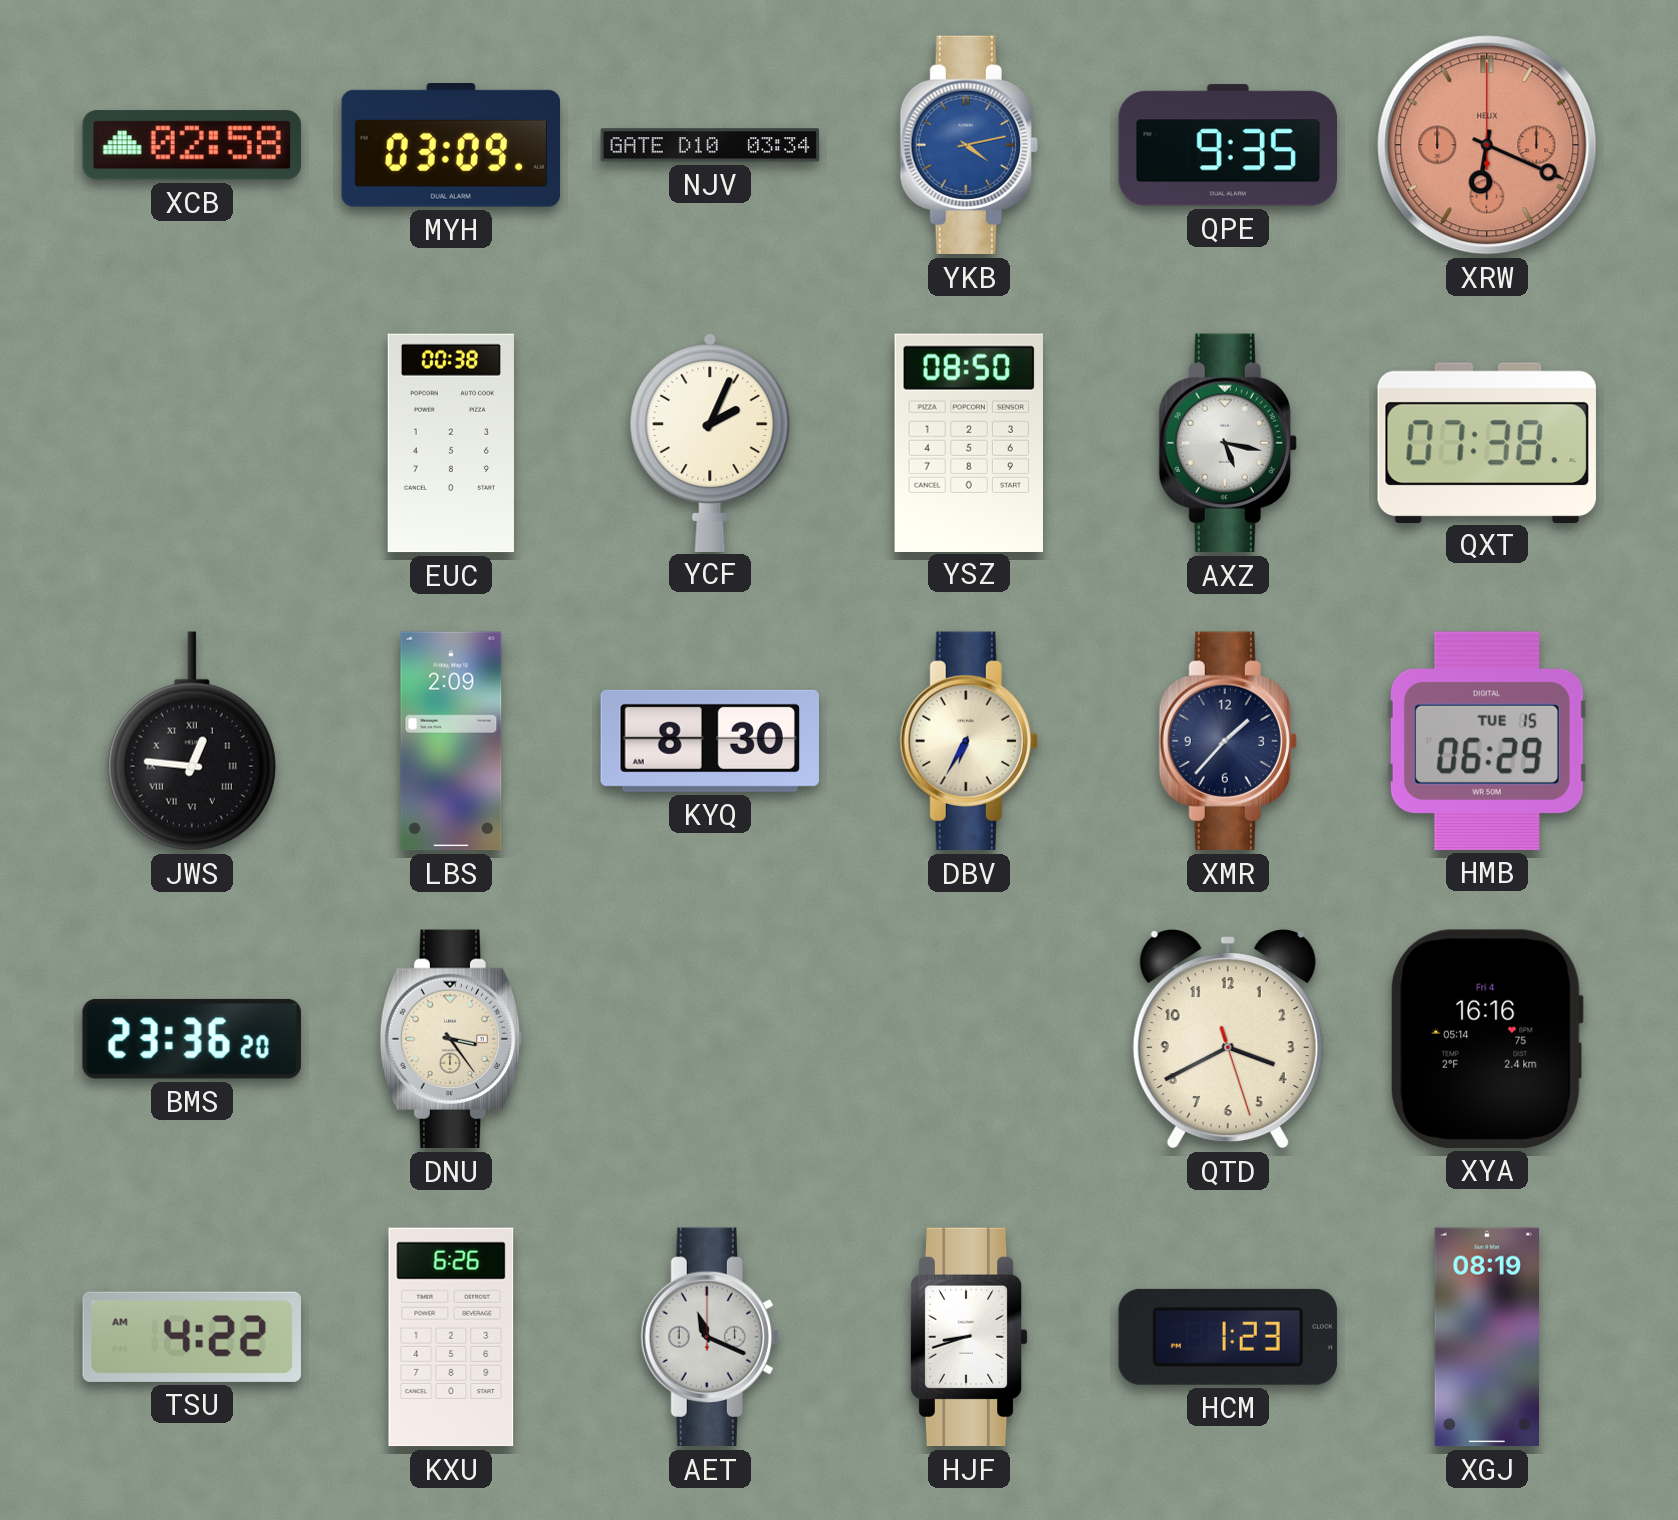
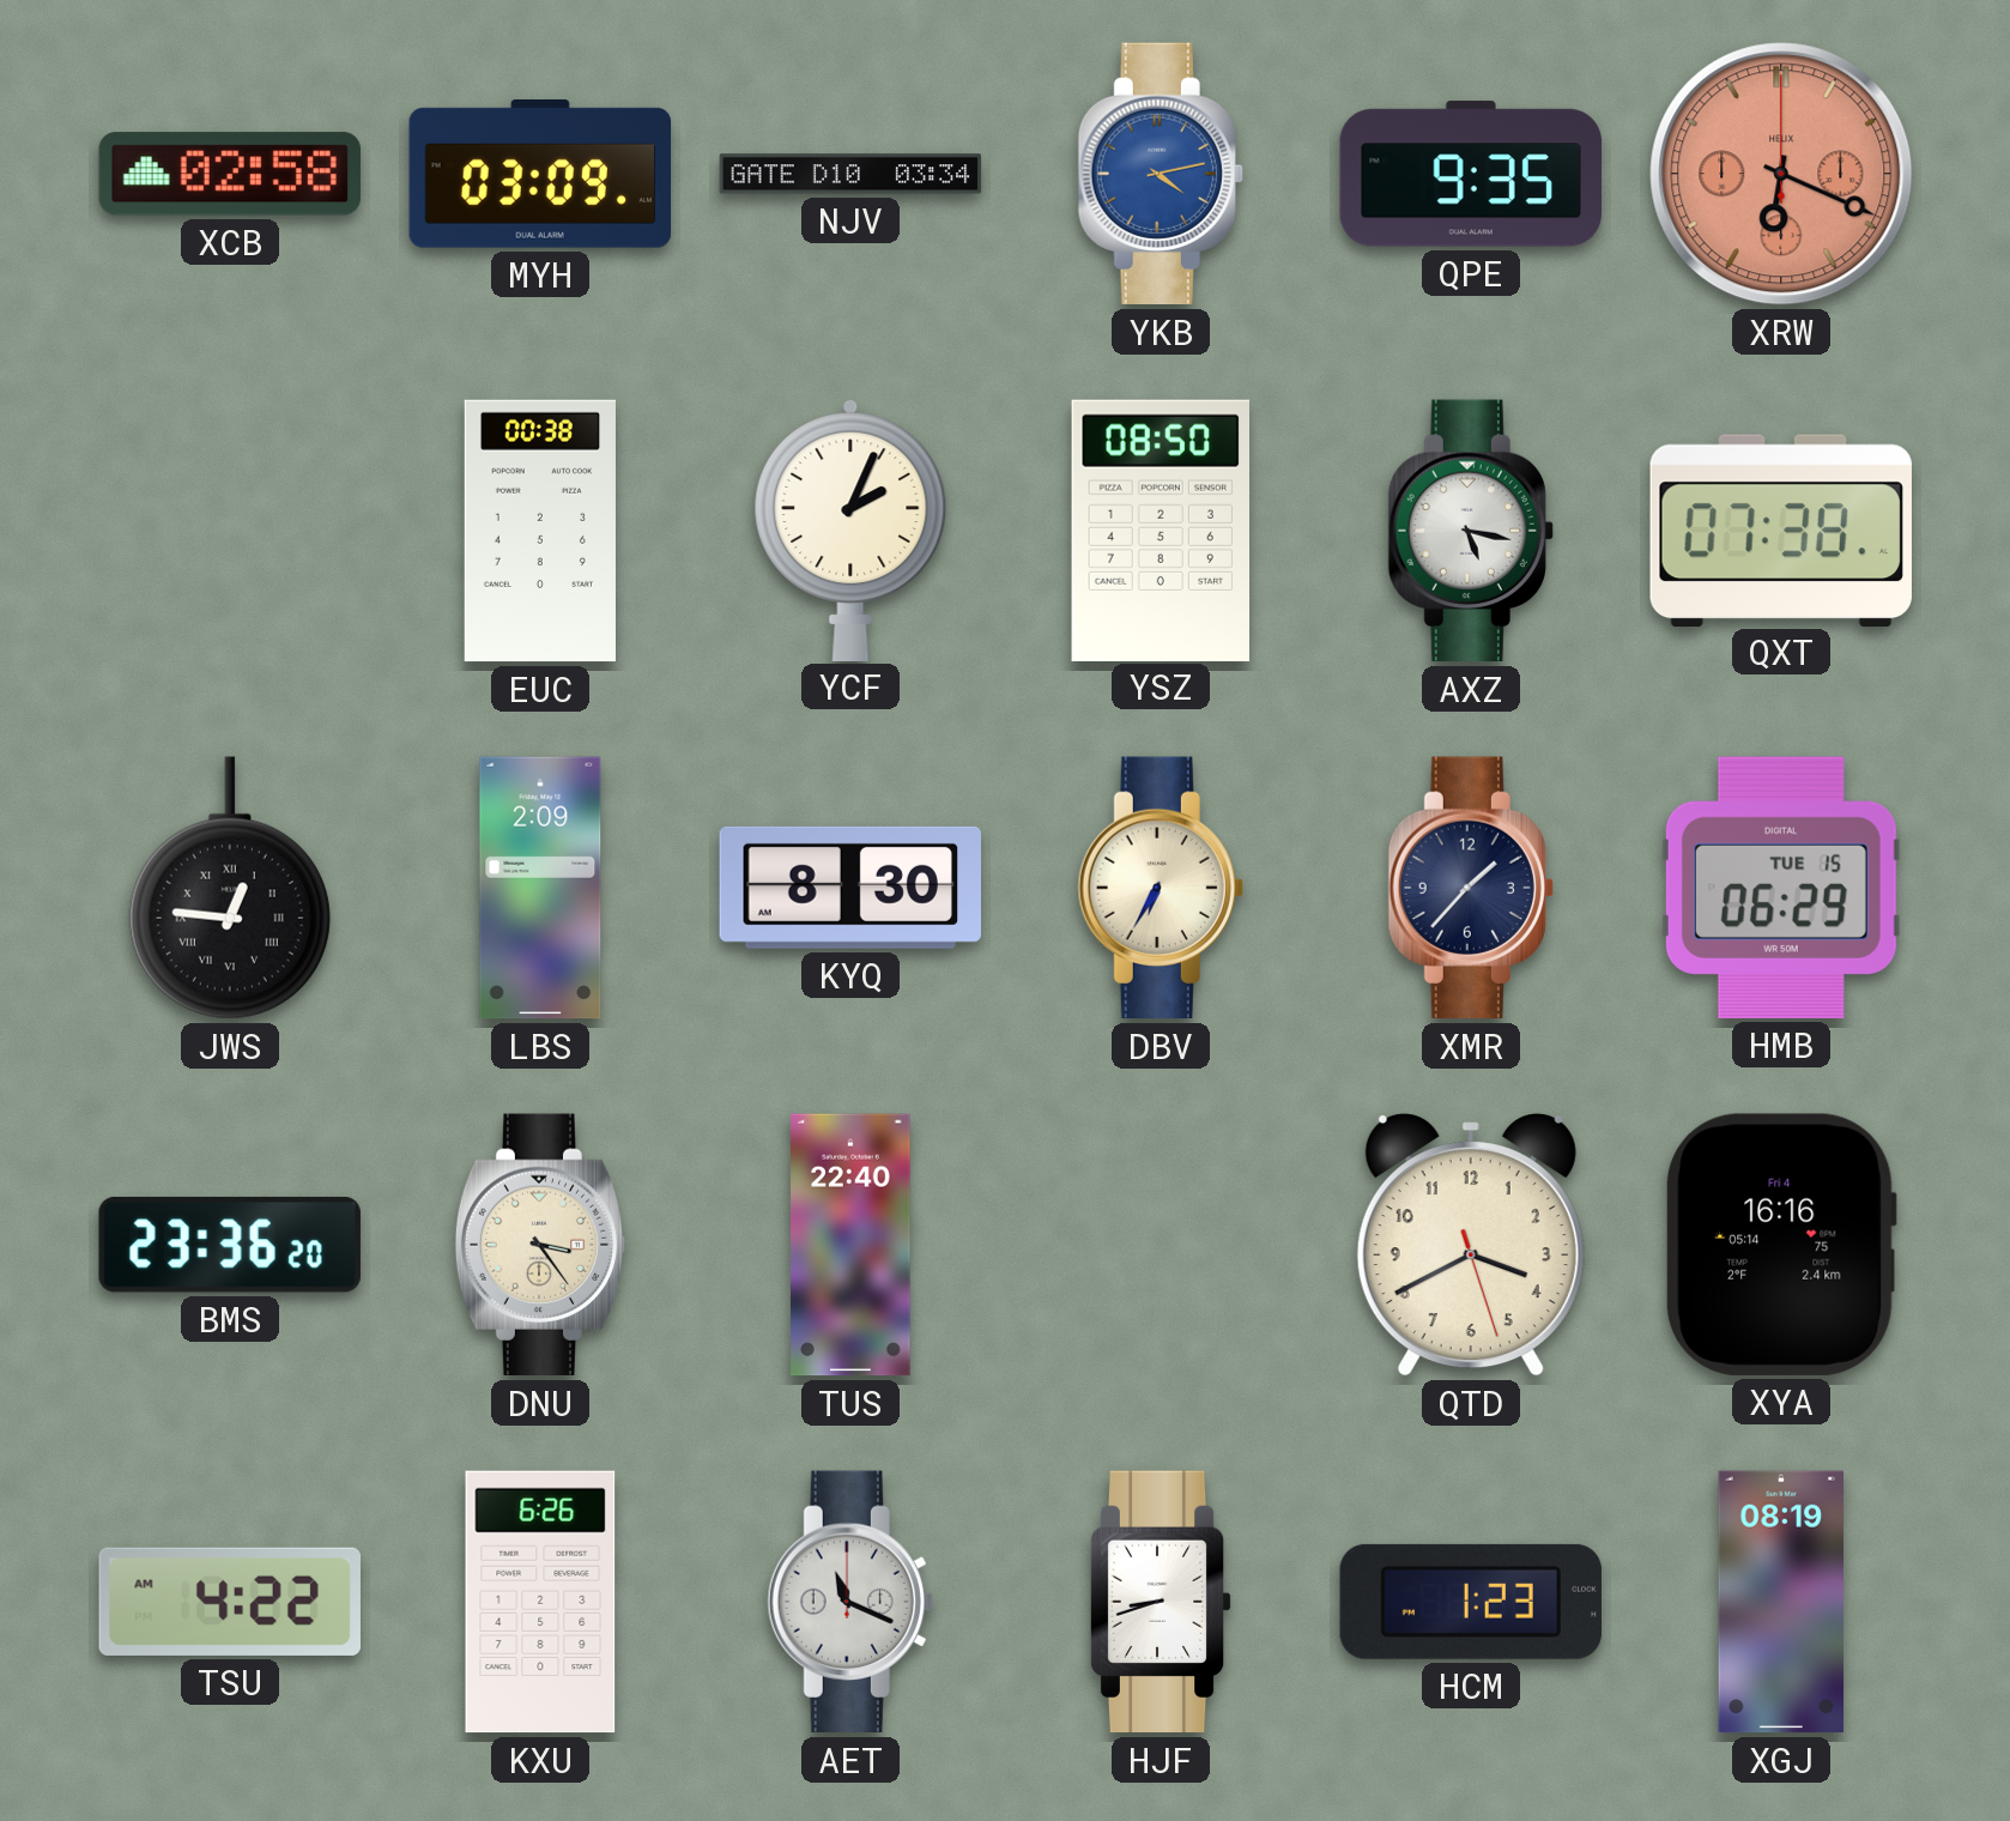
TUS: none -> 22:40 (850, 1245)
